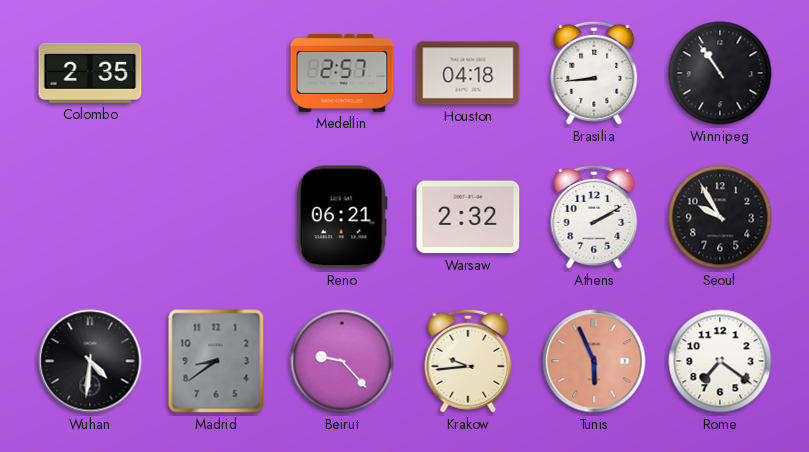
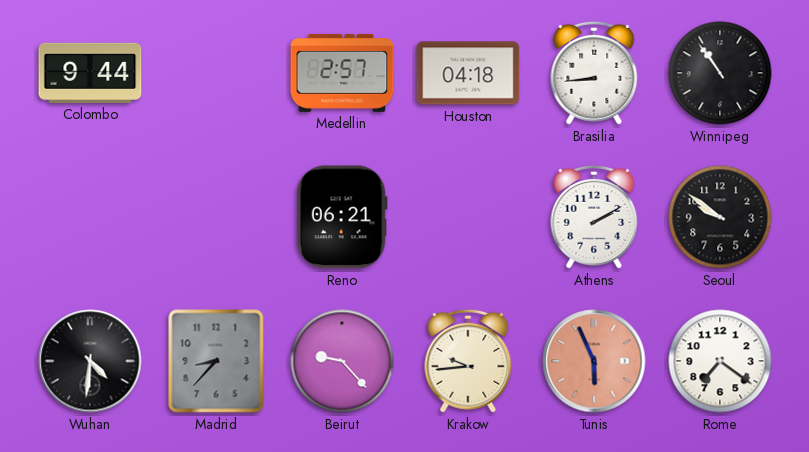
Colombo: 2:35 -> 9:44 (90, 73)
Warsaw: 2:32 -> none (468, 217)
Seoul: 9:55 -> 9:51 (720, 217)
Madrid: 8:39 -> 8:37 (216, 361)
